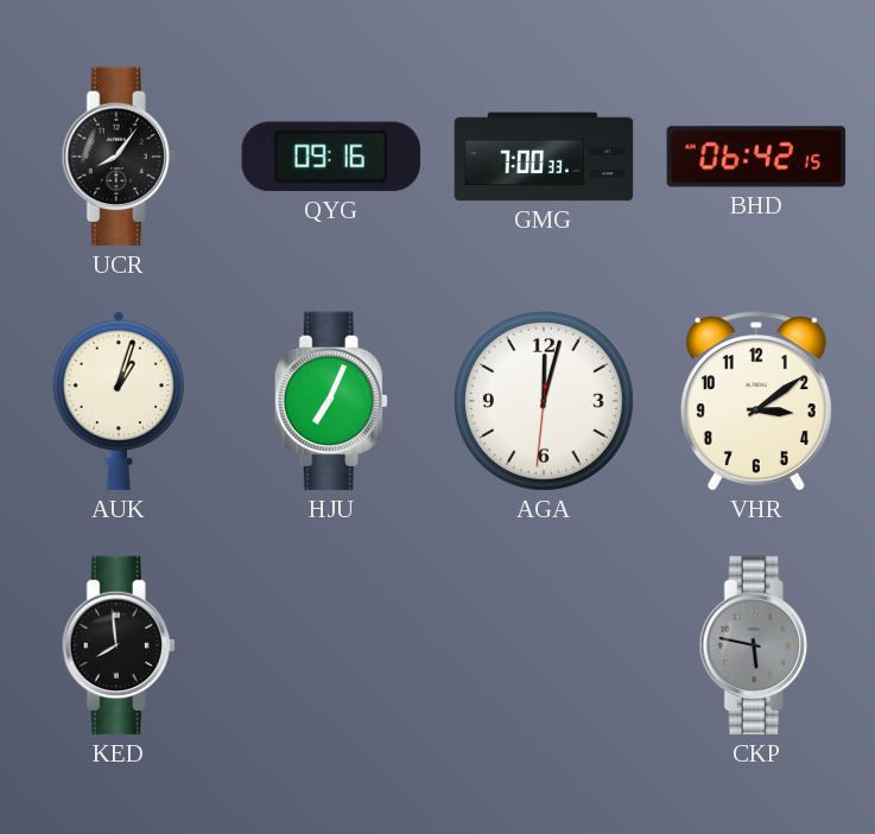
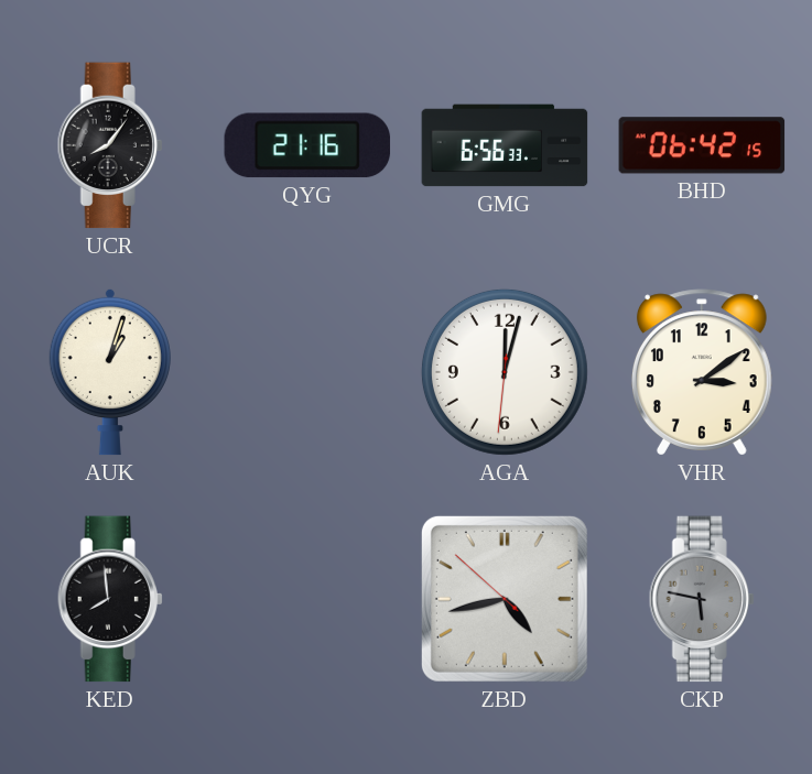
QYG: 09:16 -> 21:16 (307, 145)
GMG: 7:00 -> 6:56 (505, 145)
HJU: 7:04 -> none (331, 401)
ZBD: none -> 4:42 (505, 599)
